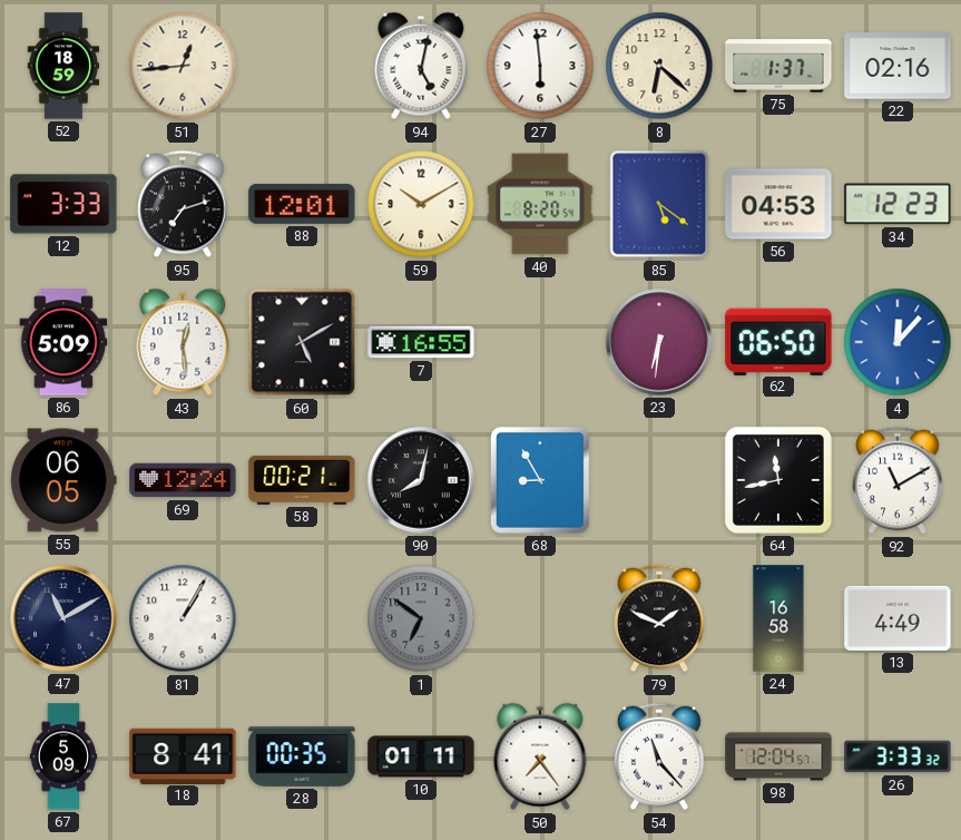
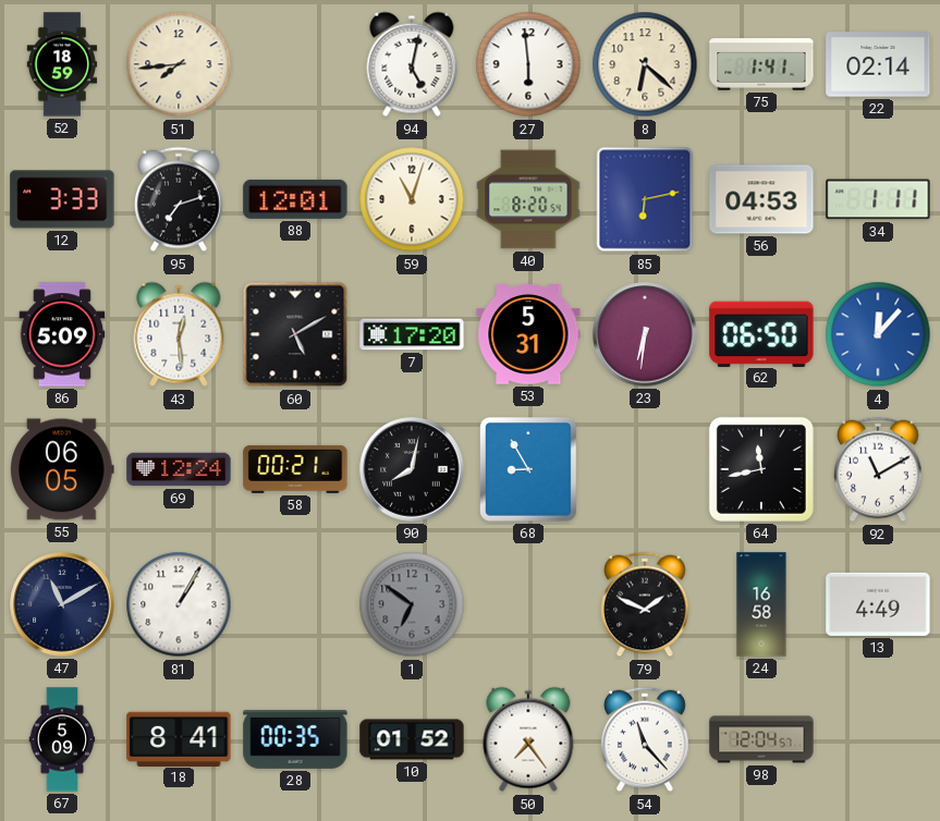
51: 12:44 -> 7:44 (179, 64)
75: 1:37 -> 1:41 (761, 64)
22: 02:16 -> 02:14 (878, 64)
59: 10:10 -> 11:03 (412, 199)
85: 5:21 -> 6:13 (645, 199)
34: 12:23 -> 1:11 (878, 199)
7: 16:55 -> 17:20 (412, 334)
53: none -> 5:31 (528, 334)
10: 01:11 -> 01:52 (412, 739)
26: 3:33 -> none (898, 756)
